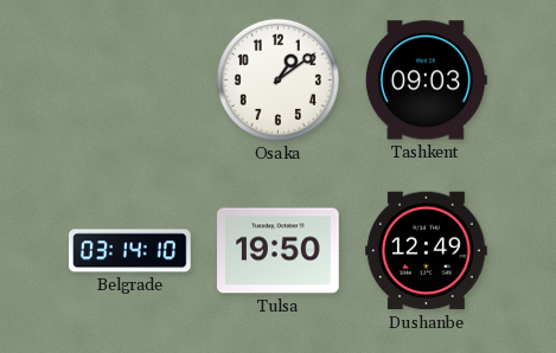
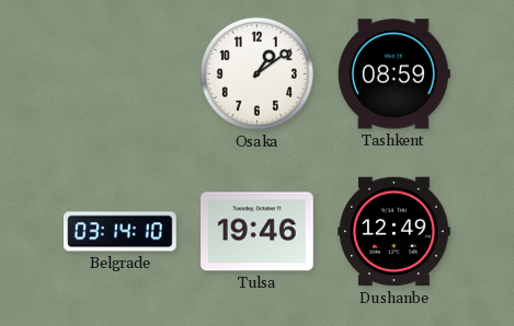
Tashkent: 09:03 -> 08:59 (393, 74)
Tulsa: 19:50 -> 19:46 (258, 232)
